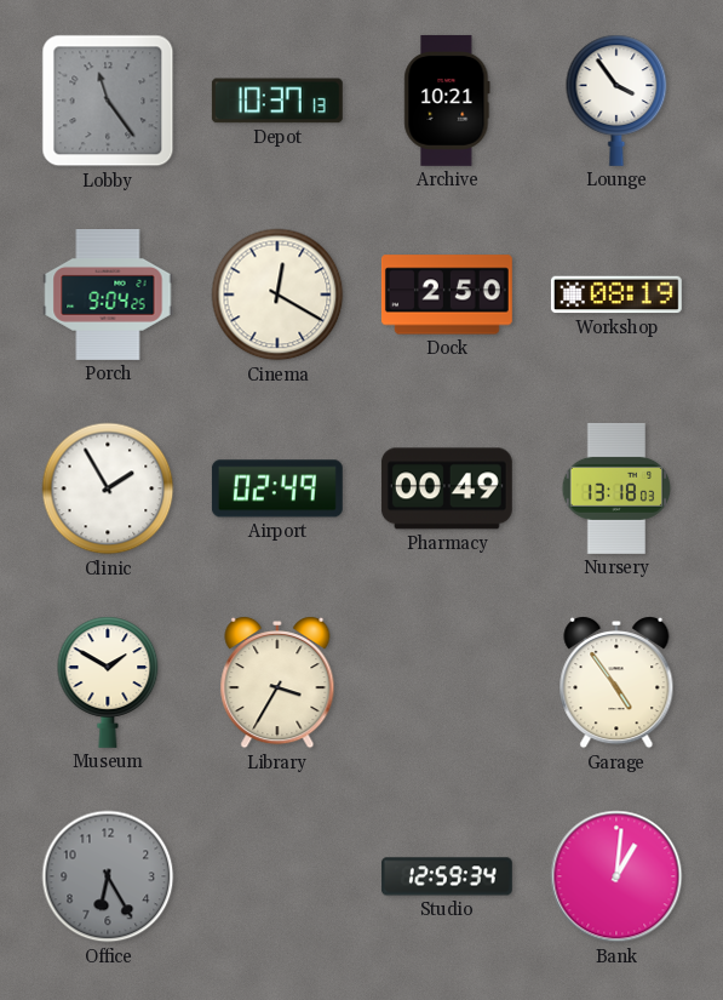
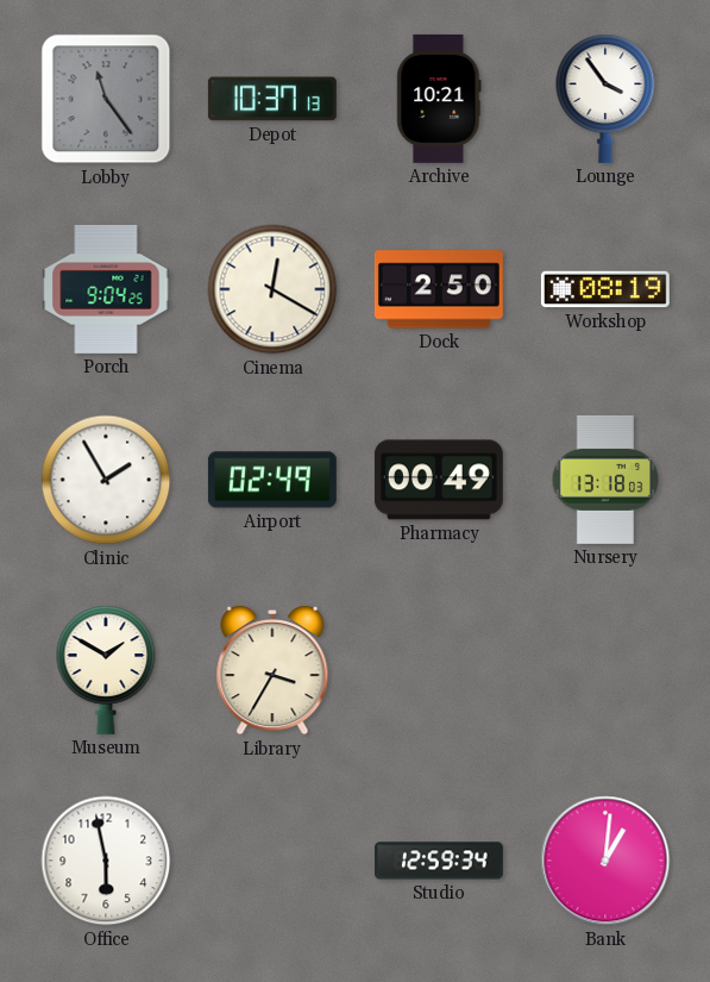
Garage: 4:54 -> none (616, 684)
Office: 6:25 -> 5:58 (106, 861)
Office dial: grey -> white (106, 861)
